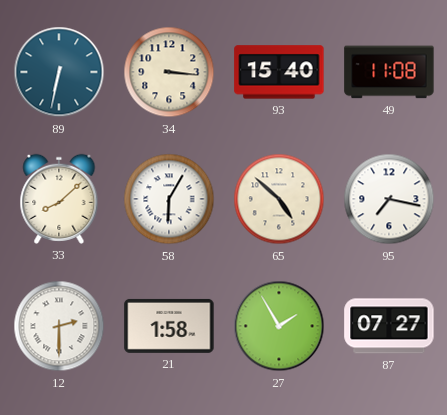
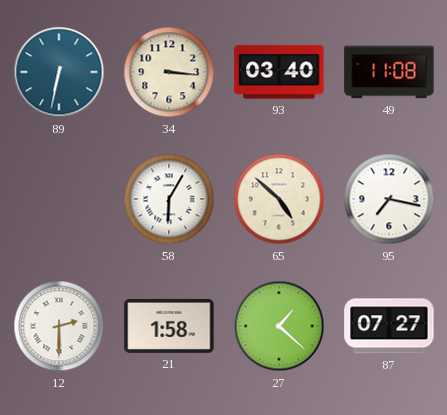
93: 15:40 -> 03:40 (279, 72)
33: 8:08 -> none (59, 199)
27: 1:55 -> 1:22 (279, 326)
